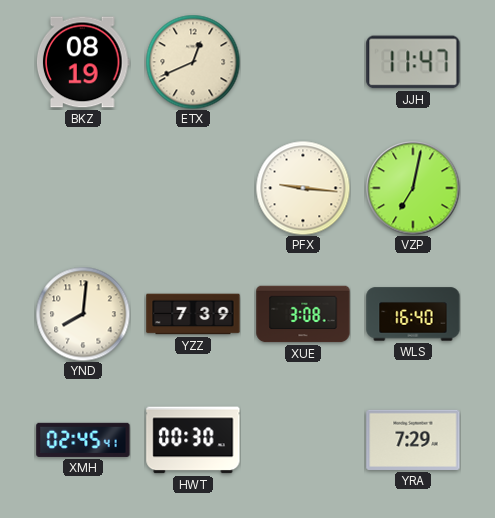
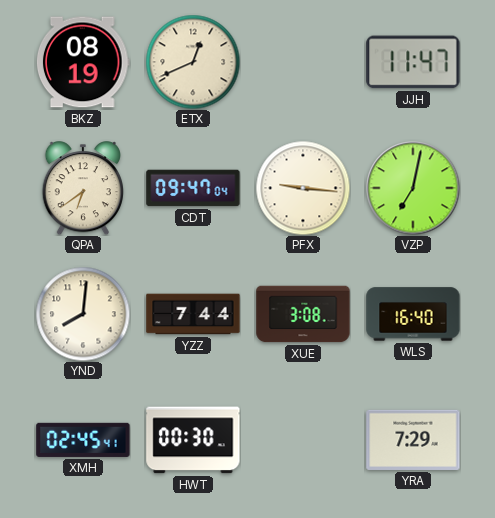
QPA: none -> 6:39 (83, 188)
CDT: none -> 09:47 (193, 188)
YZZ: 7:39 -> 7:44 (193, 314)
